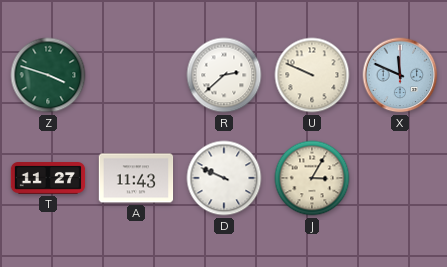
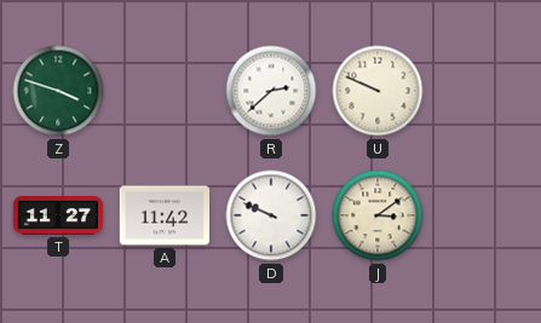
X: 11:49 -> none (400, 75)
A: 11:43 -> 11:42 (165, 215)
J: 3:05 -> 3:09 (378, 215)
